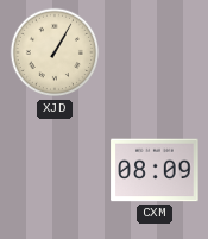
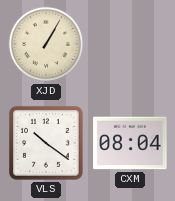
VLS: none -> 10:21 (46, 143)
CXM: 08:09 -> 08:04 (130, 143)
